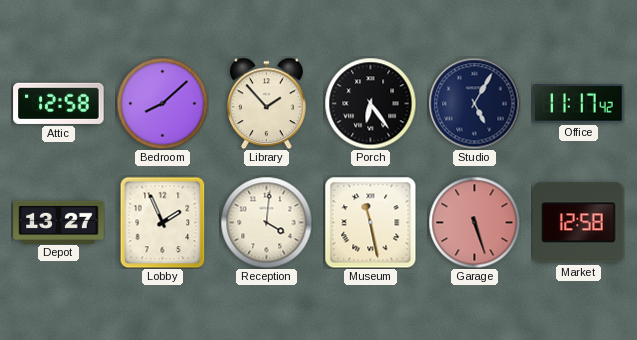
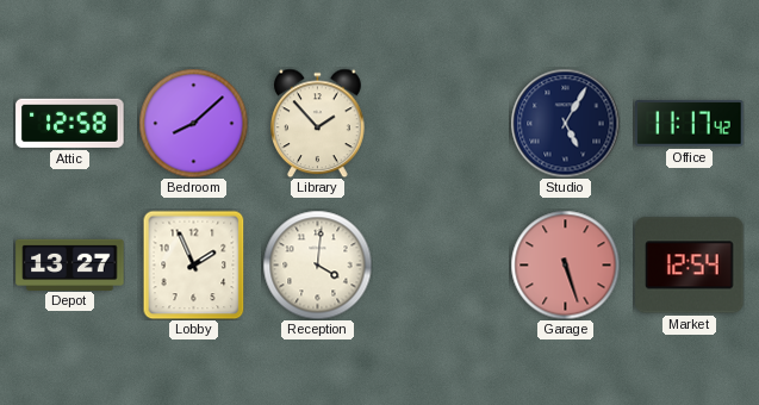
Porch: 6:24 -> none (370, 103)
Museum: 11:28 -> none (370, 222)
Market: 12:58 -> 12:54 (690, 266)
